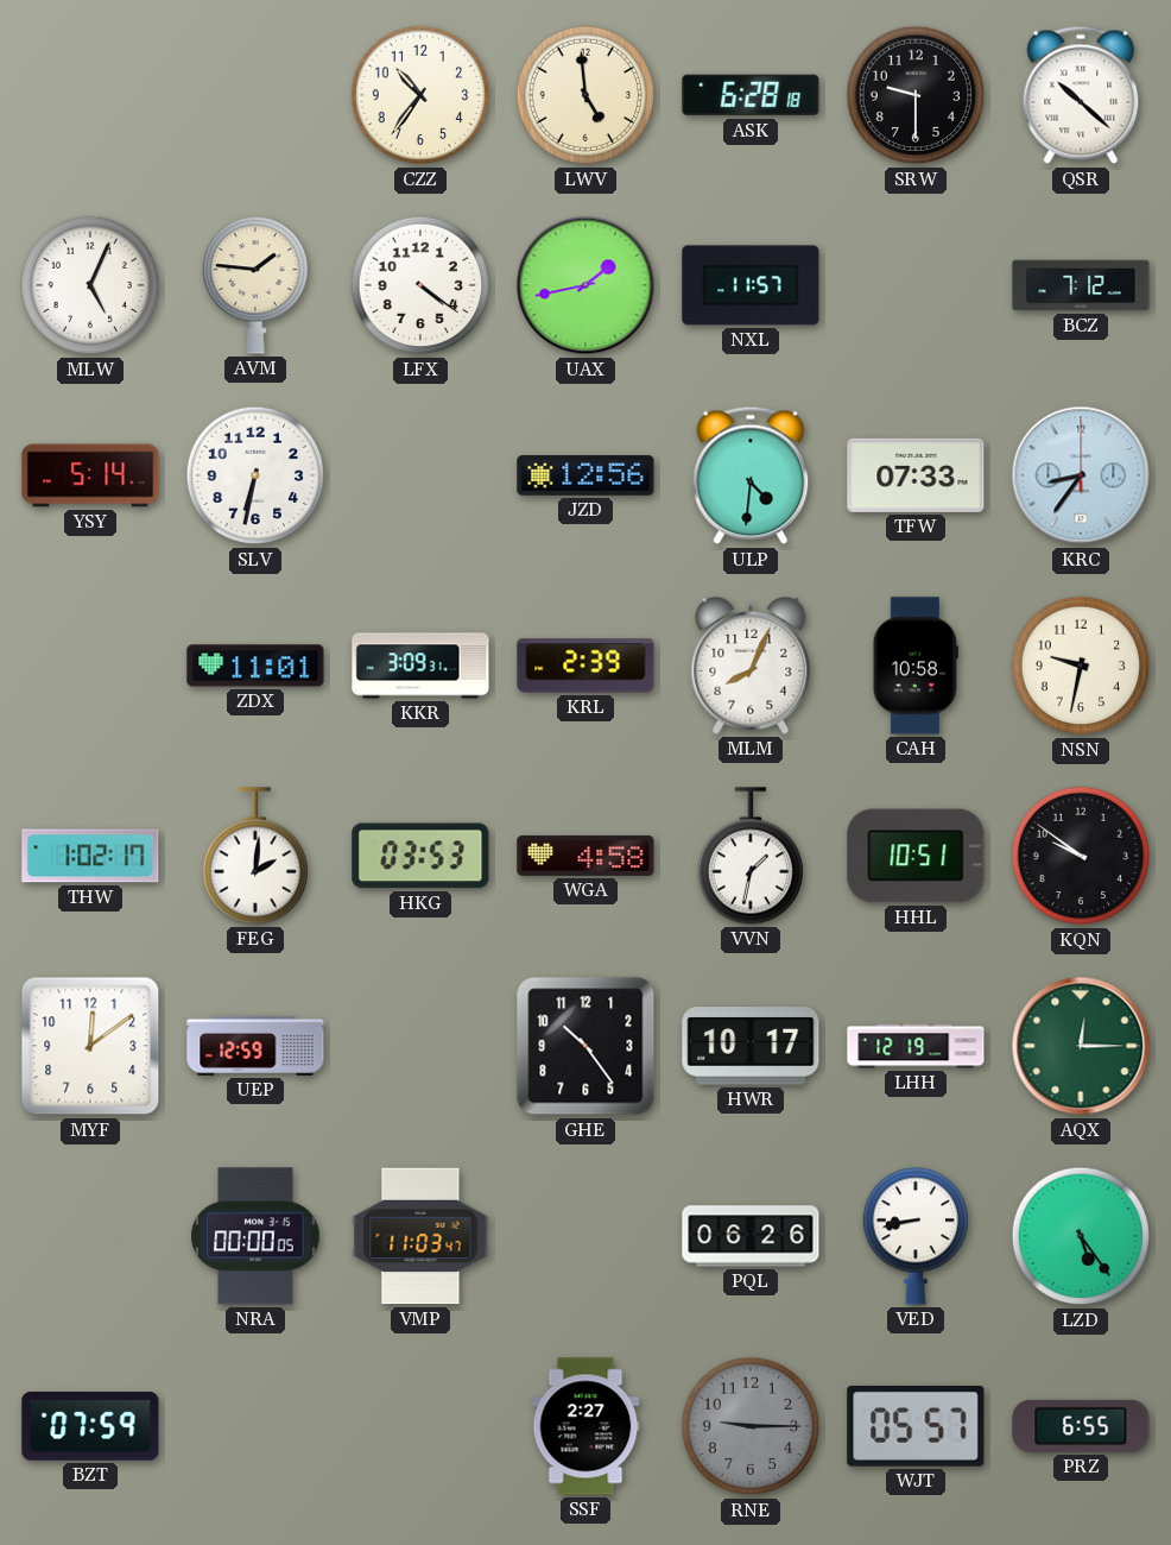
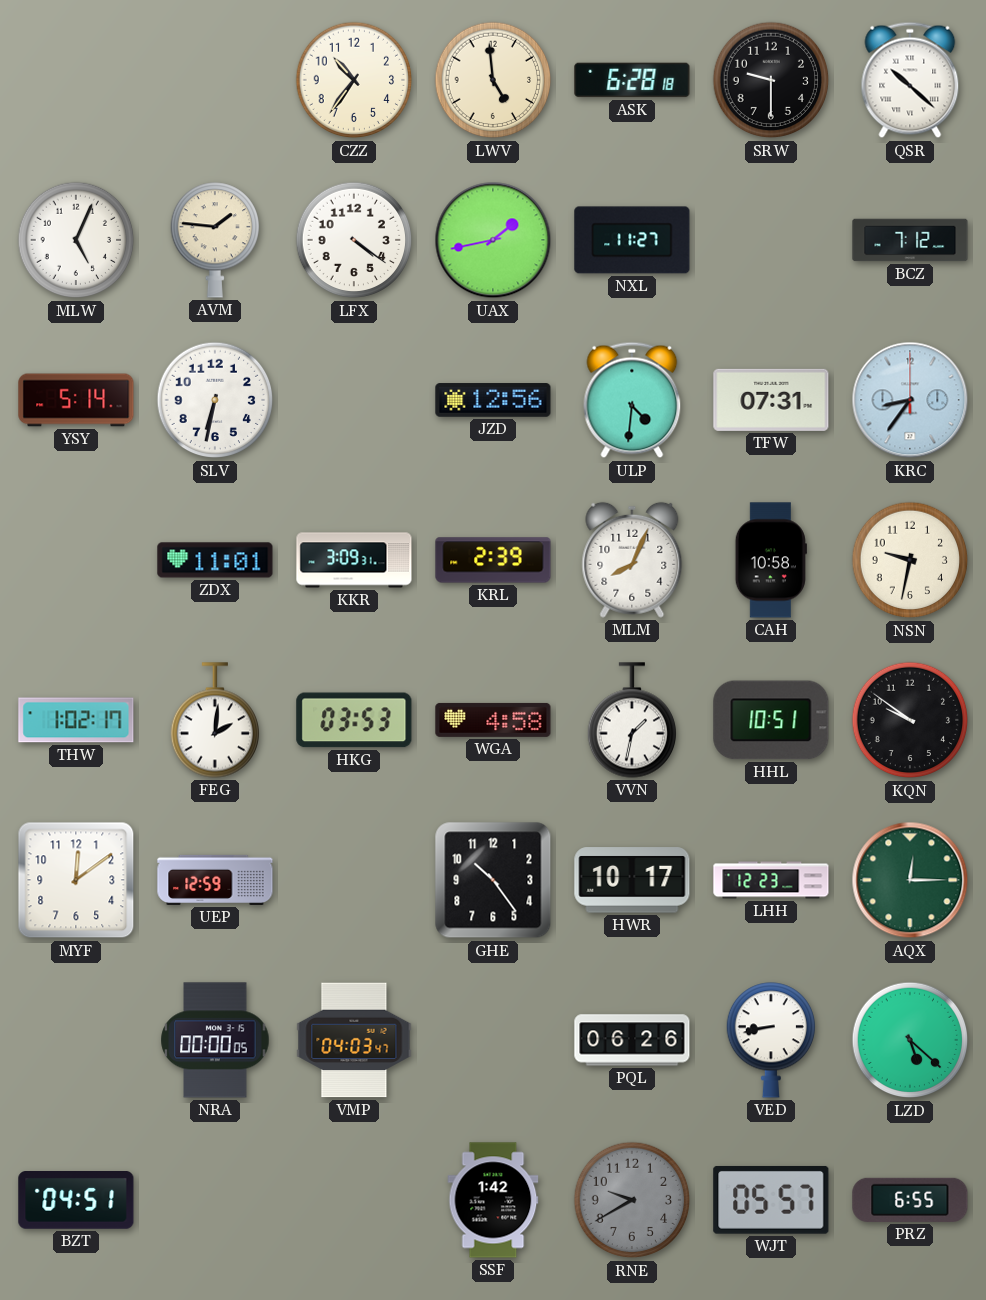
NXL: 11:57 -> 11:27 (632, 240)
TFW: 07:33 -> 07:31 (771, 400)
LHH: 12:19 -> 12:23 (771, 880)
VMP: 11:03 -> 04:03 (354, 1040)
LZD: 5:24 -> 5:22 (910, 1040)
BZT: 07:59 -> 04:51 (76, 1201)
SSF: 2:27 -> 1:42 (493, 1200)
RNE: 9:15 -> 9:40 (632, 1200)
